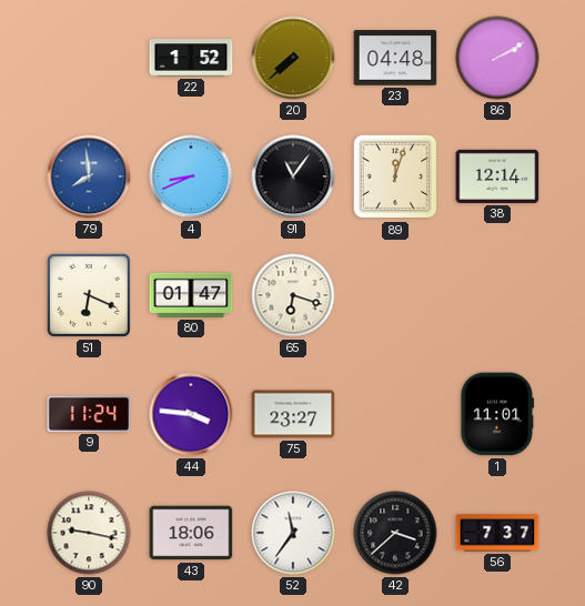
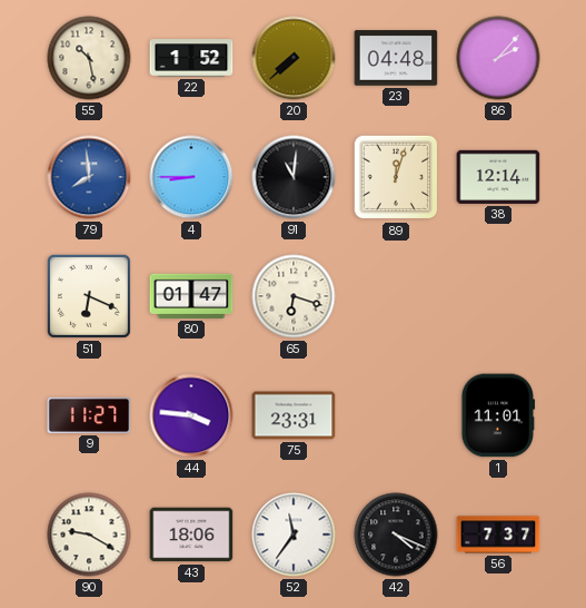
55: none -> 10:28 (89, 58)
86: 2:10 -> 2:07 (498, 58)
4: 8:41 -> 8:45 (191, 177)
91: 11:06 -> 11:01 (294, 177)
9: 11:24 -> 11:27 (89, 415)
75: 23:27 -> 23:31 (294, 415)
90: 9:17 -> 9:20 (89, 535)
42: 3:38 -> 4:19 (396, 535)
